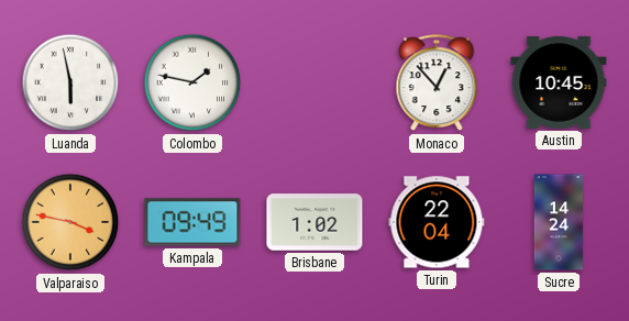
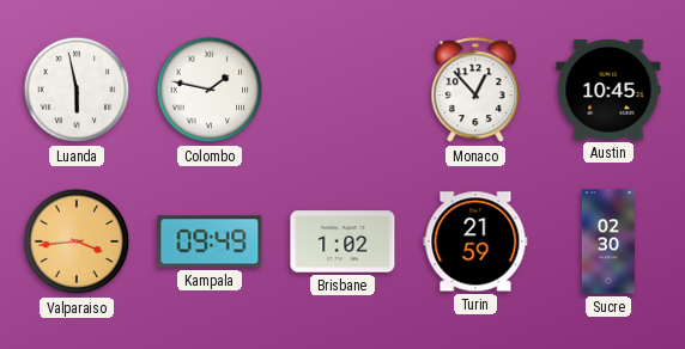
Valparaiso: 3:47 -> 3:44 (77, 241)
Turin: 22:04 -> 21:59 (475, 241)
Sucre: 14:24 -> 02:30 (607, 241)
